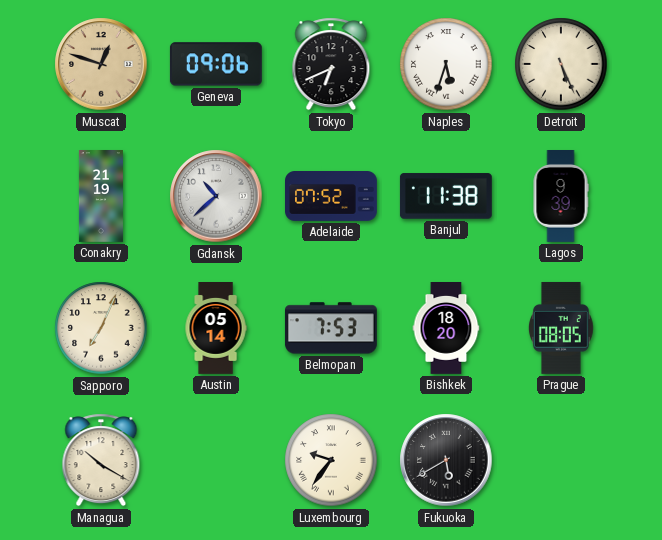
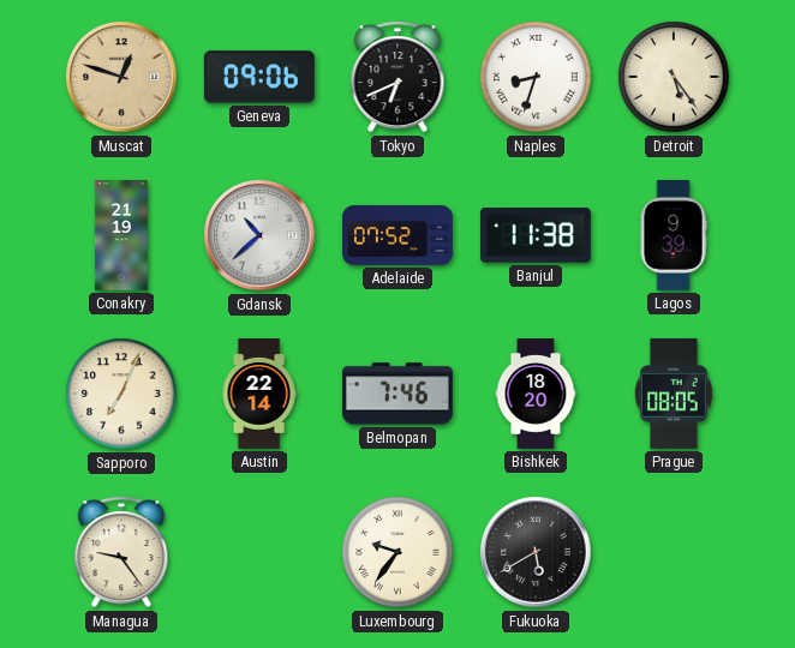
Naples: 5:33 -> 8:33 (536, 77)
Detroit: 5:26 -> 5:24 (674, 77)
Austin: 05:14 -> 22:14 (259, 395)
Belmopan: 7:53 -> 7:46 (397, 394)
Managua: 10:20 -> 9:24 (121, 552)
